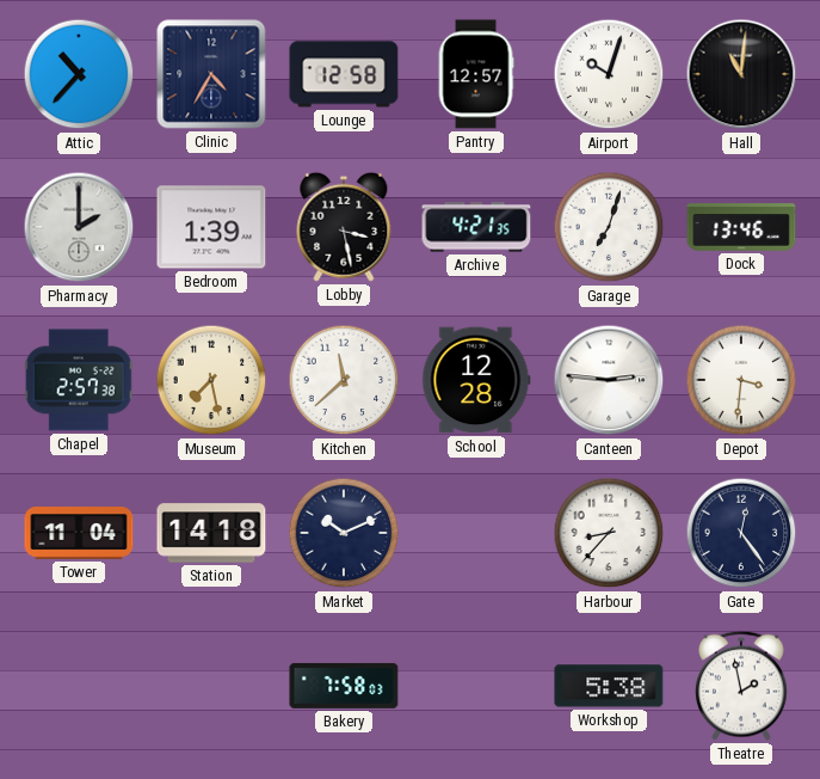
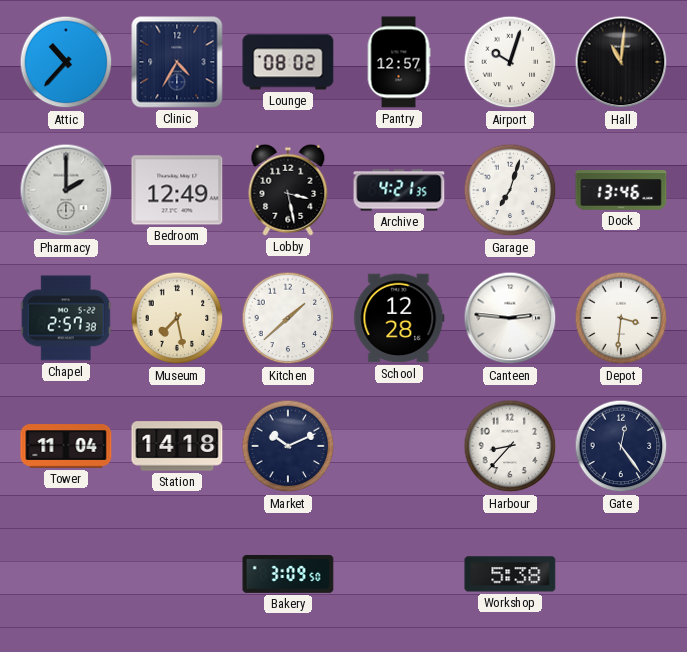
Lounge: 12:58 -> 08:02 (288, 62)
Bedroom: 1:39 -> 12:49 (177, 190)
Kitchen: 11:38 -> 1:38 (288, 318)
Bakery: 7:58 -> 3:09 (288, 574)
Theatre: 1:58 -> none (742, 686)
